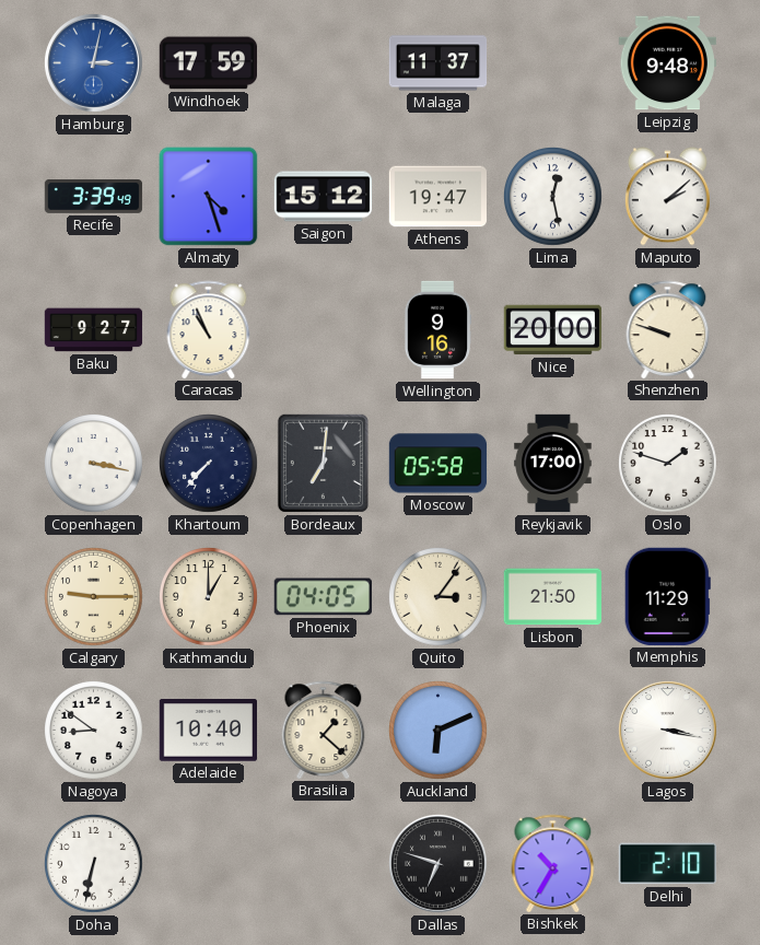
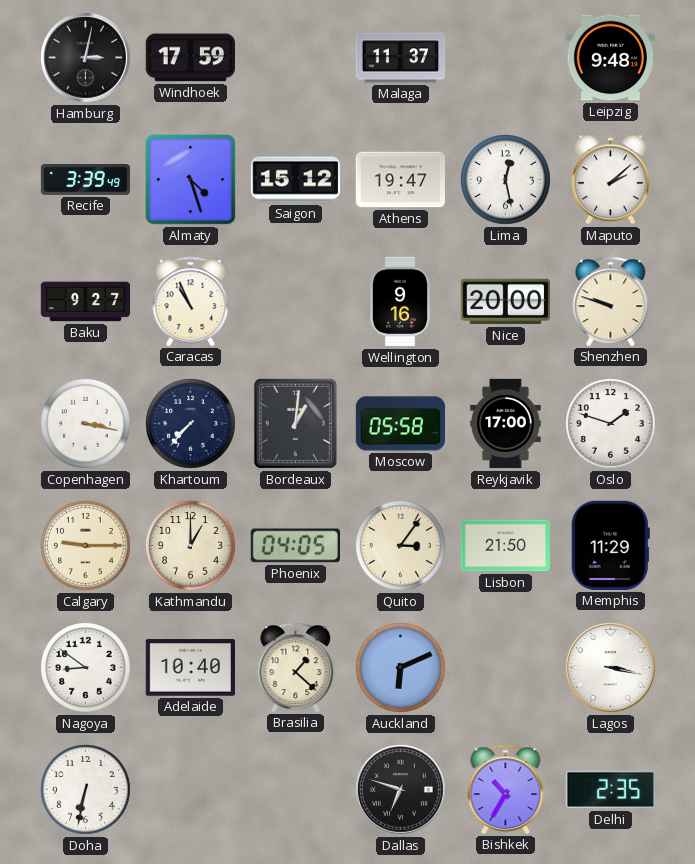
Hamburg dial: blue -> black (86, 58)
Bordeaux: 7:01 -> 1:01 (295, 423)
Delhi: 2:10 -> 2:35 (610, 790)
